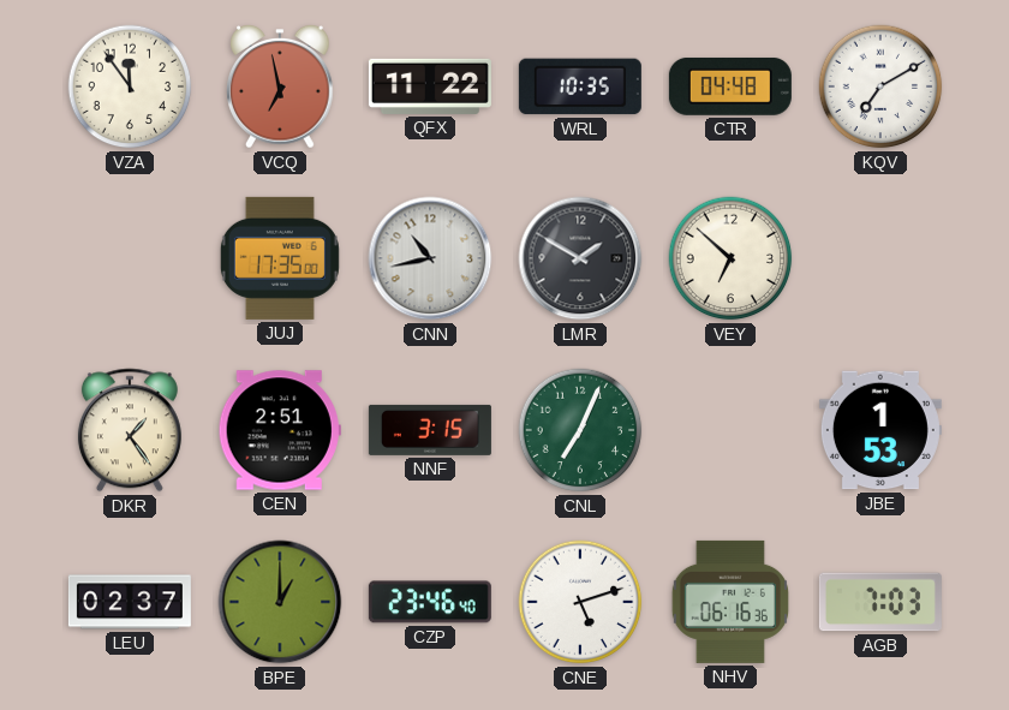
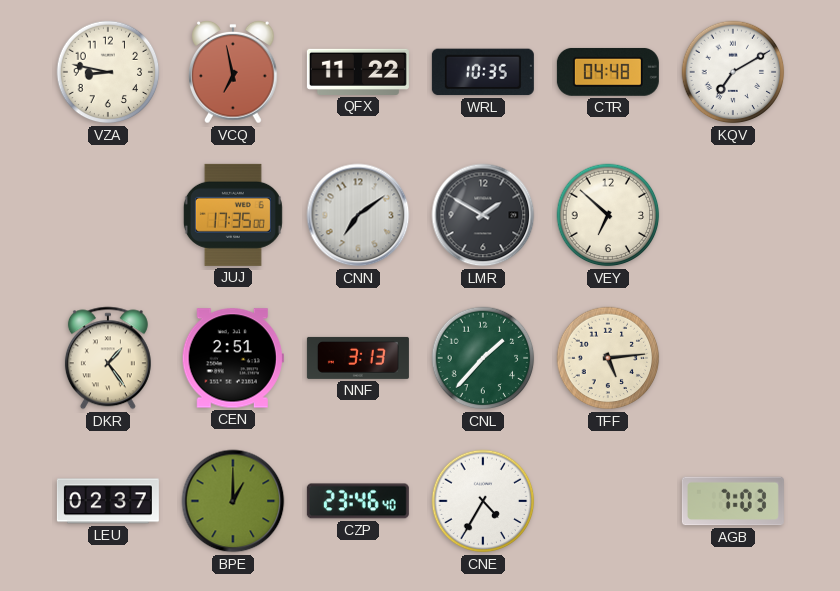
VZA: 11:54 -> 8:47 (108, 72)
CNN: 10:43 -> 7:09 (358, 215)
NNF: 3:15 -> 3:13 (358, 358)
CNL: 7:04 -> 1:37 (483, 358)
TFF: none -> 5:14 (608, 358)
JBE: 1:53 -> none (880, 430)
CNE: 5:12 -> 4:35 (483, 501)
NHV: 06:16 -> none (730, 602)
